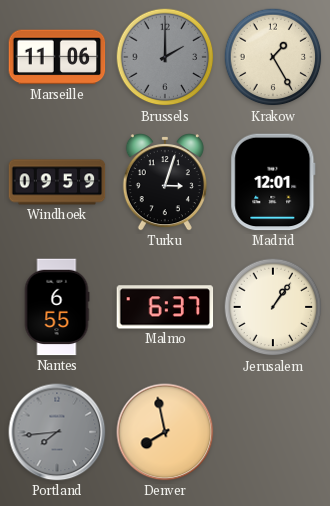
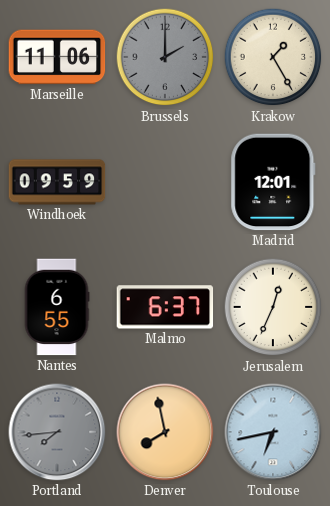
Turku: 3:03 -> none (165, 183)
Jerusalem: 1:06 -> 12:34 (273, 307)
Toulouse: none -> 6:43 (273, 432)
